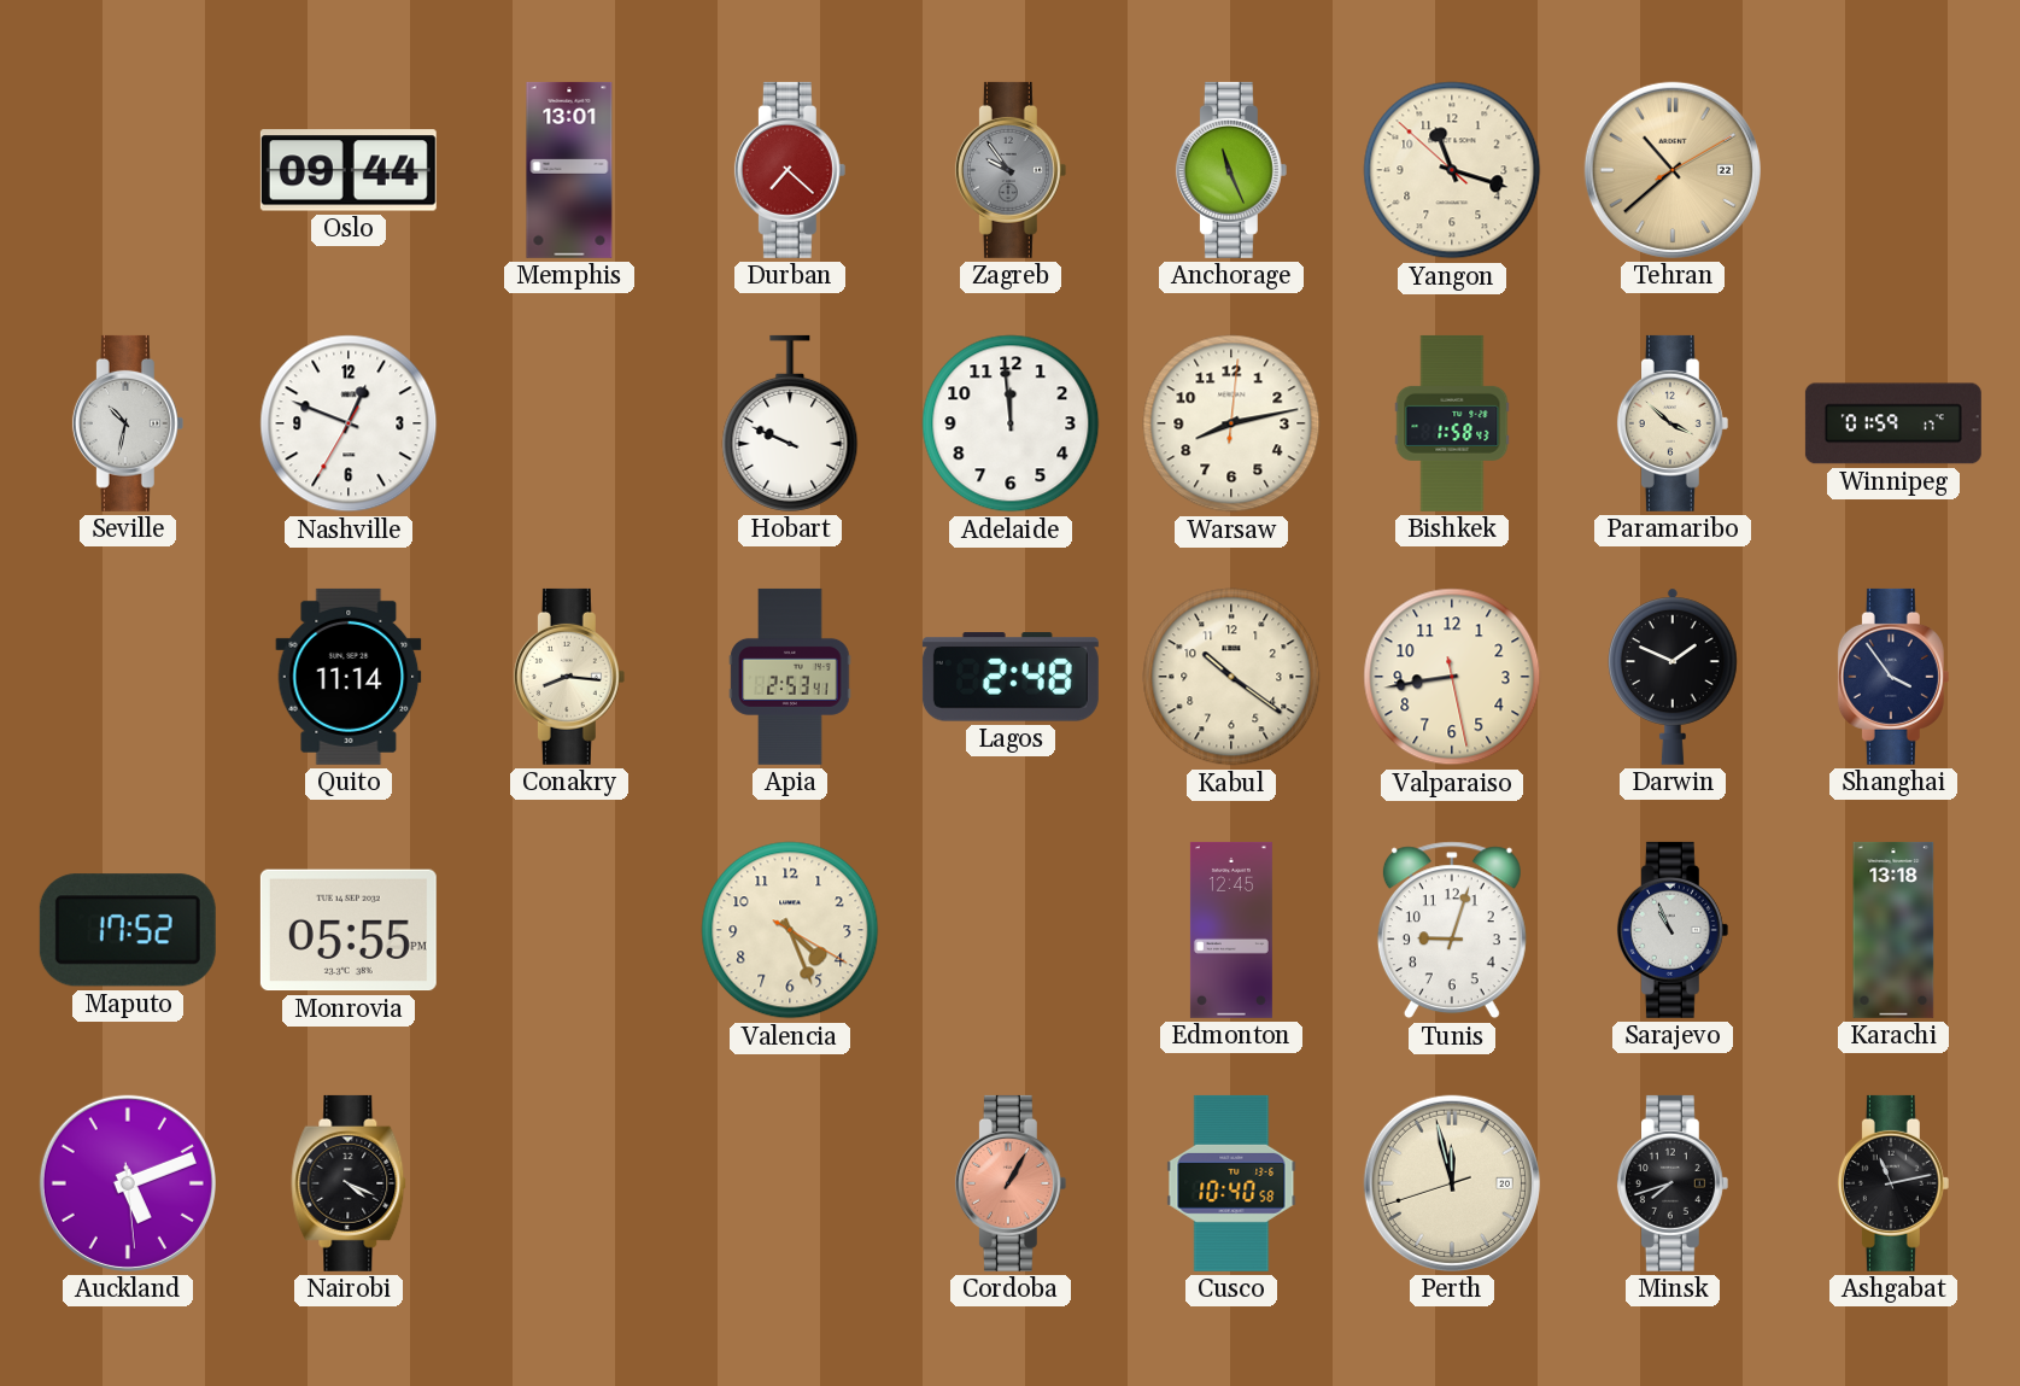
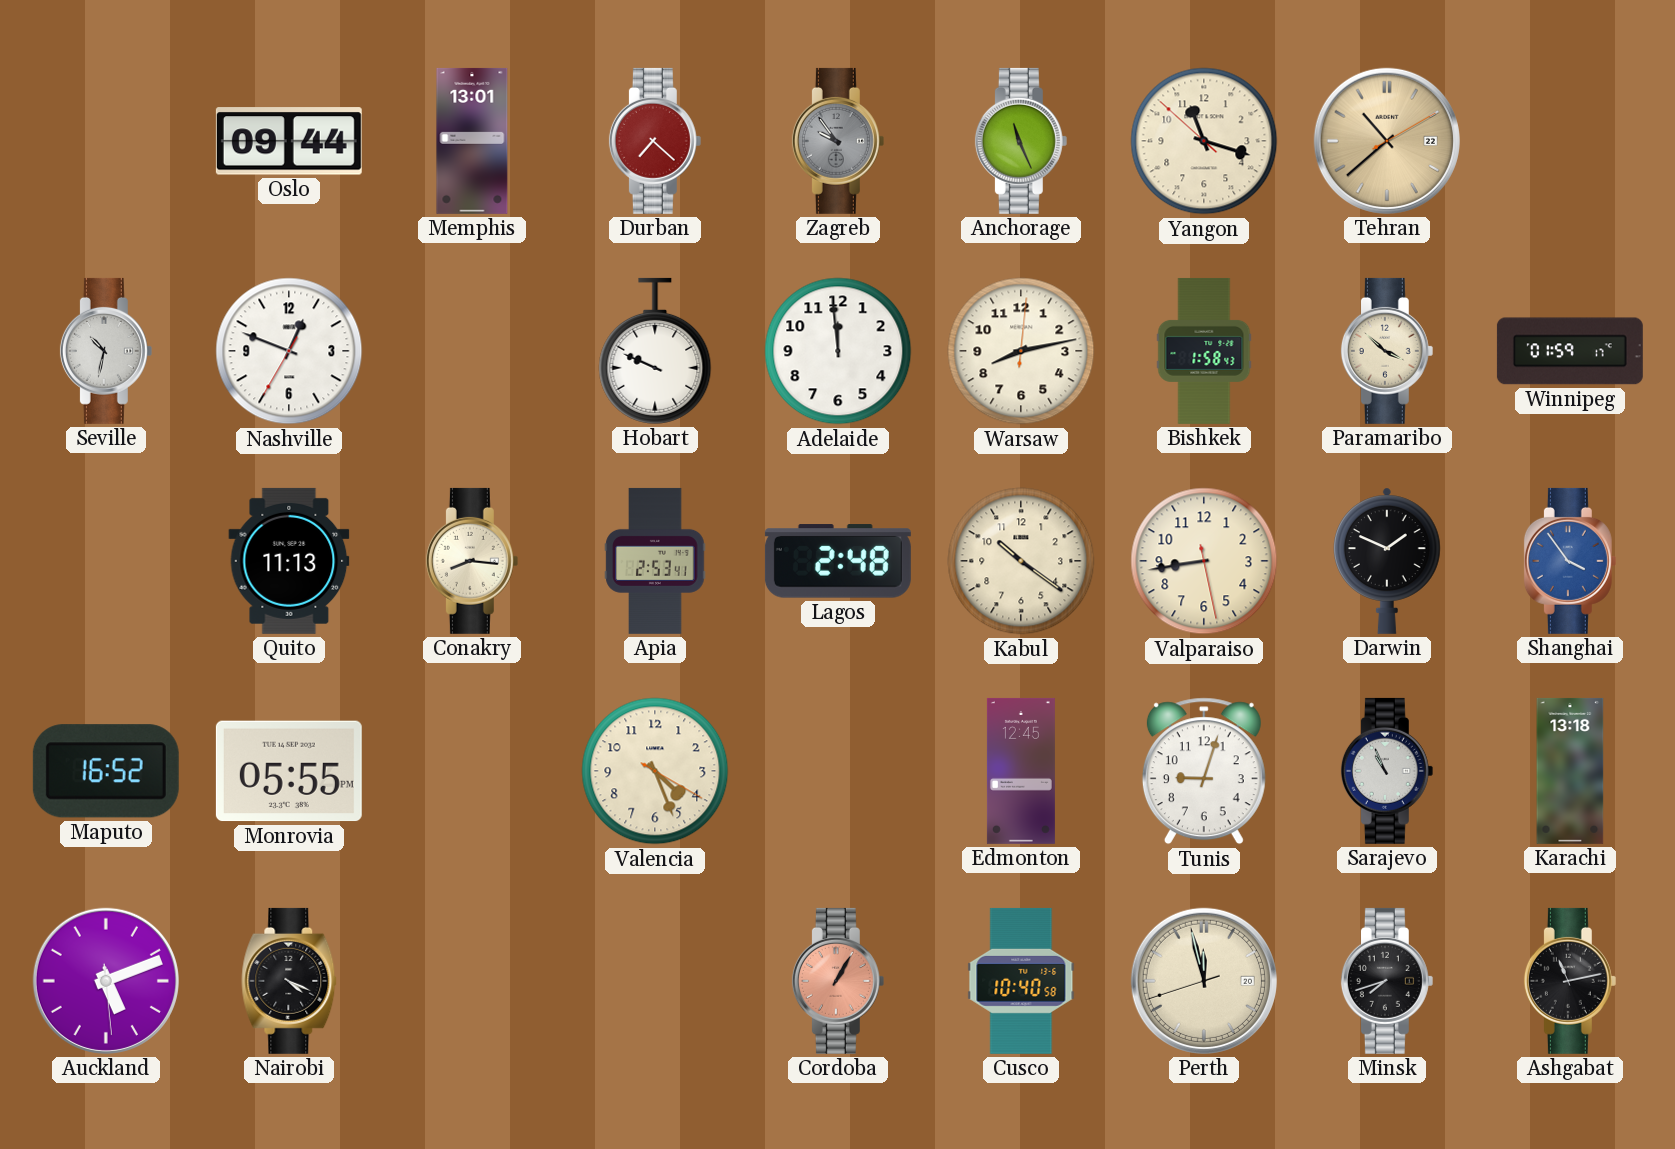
Quito: 11:14 -> 11:13 (289, 561)
Shanghai dial: navy -> blue (1570, 561)
Maputo: 17:52 -> 16:52 (106, 771)
